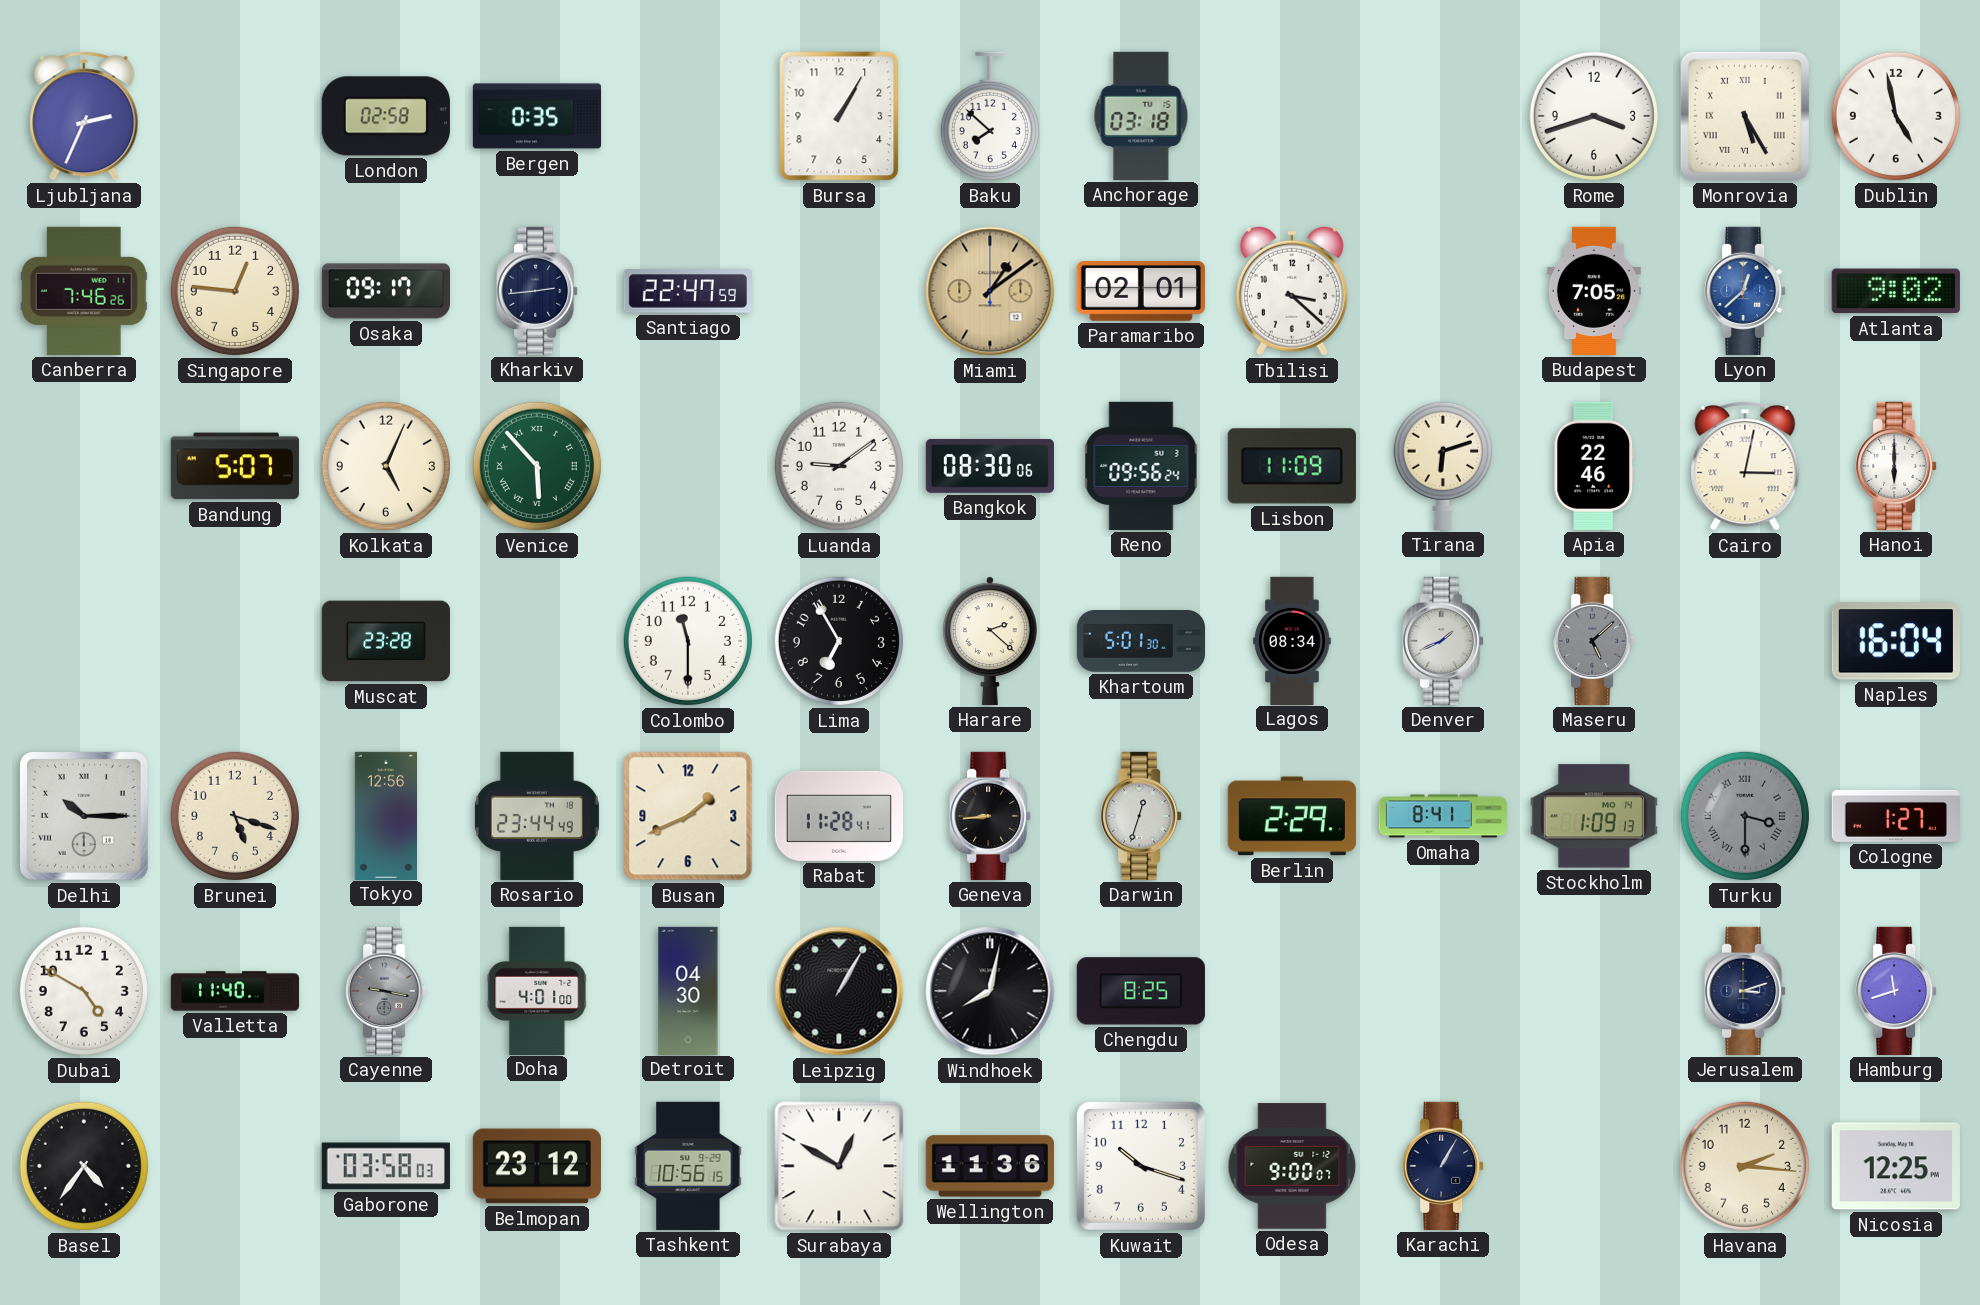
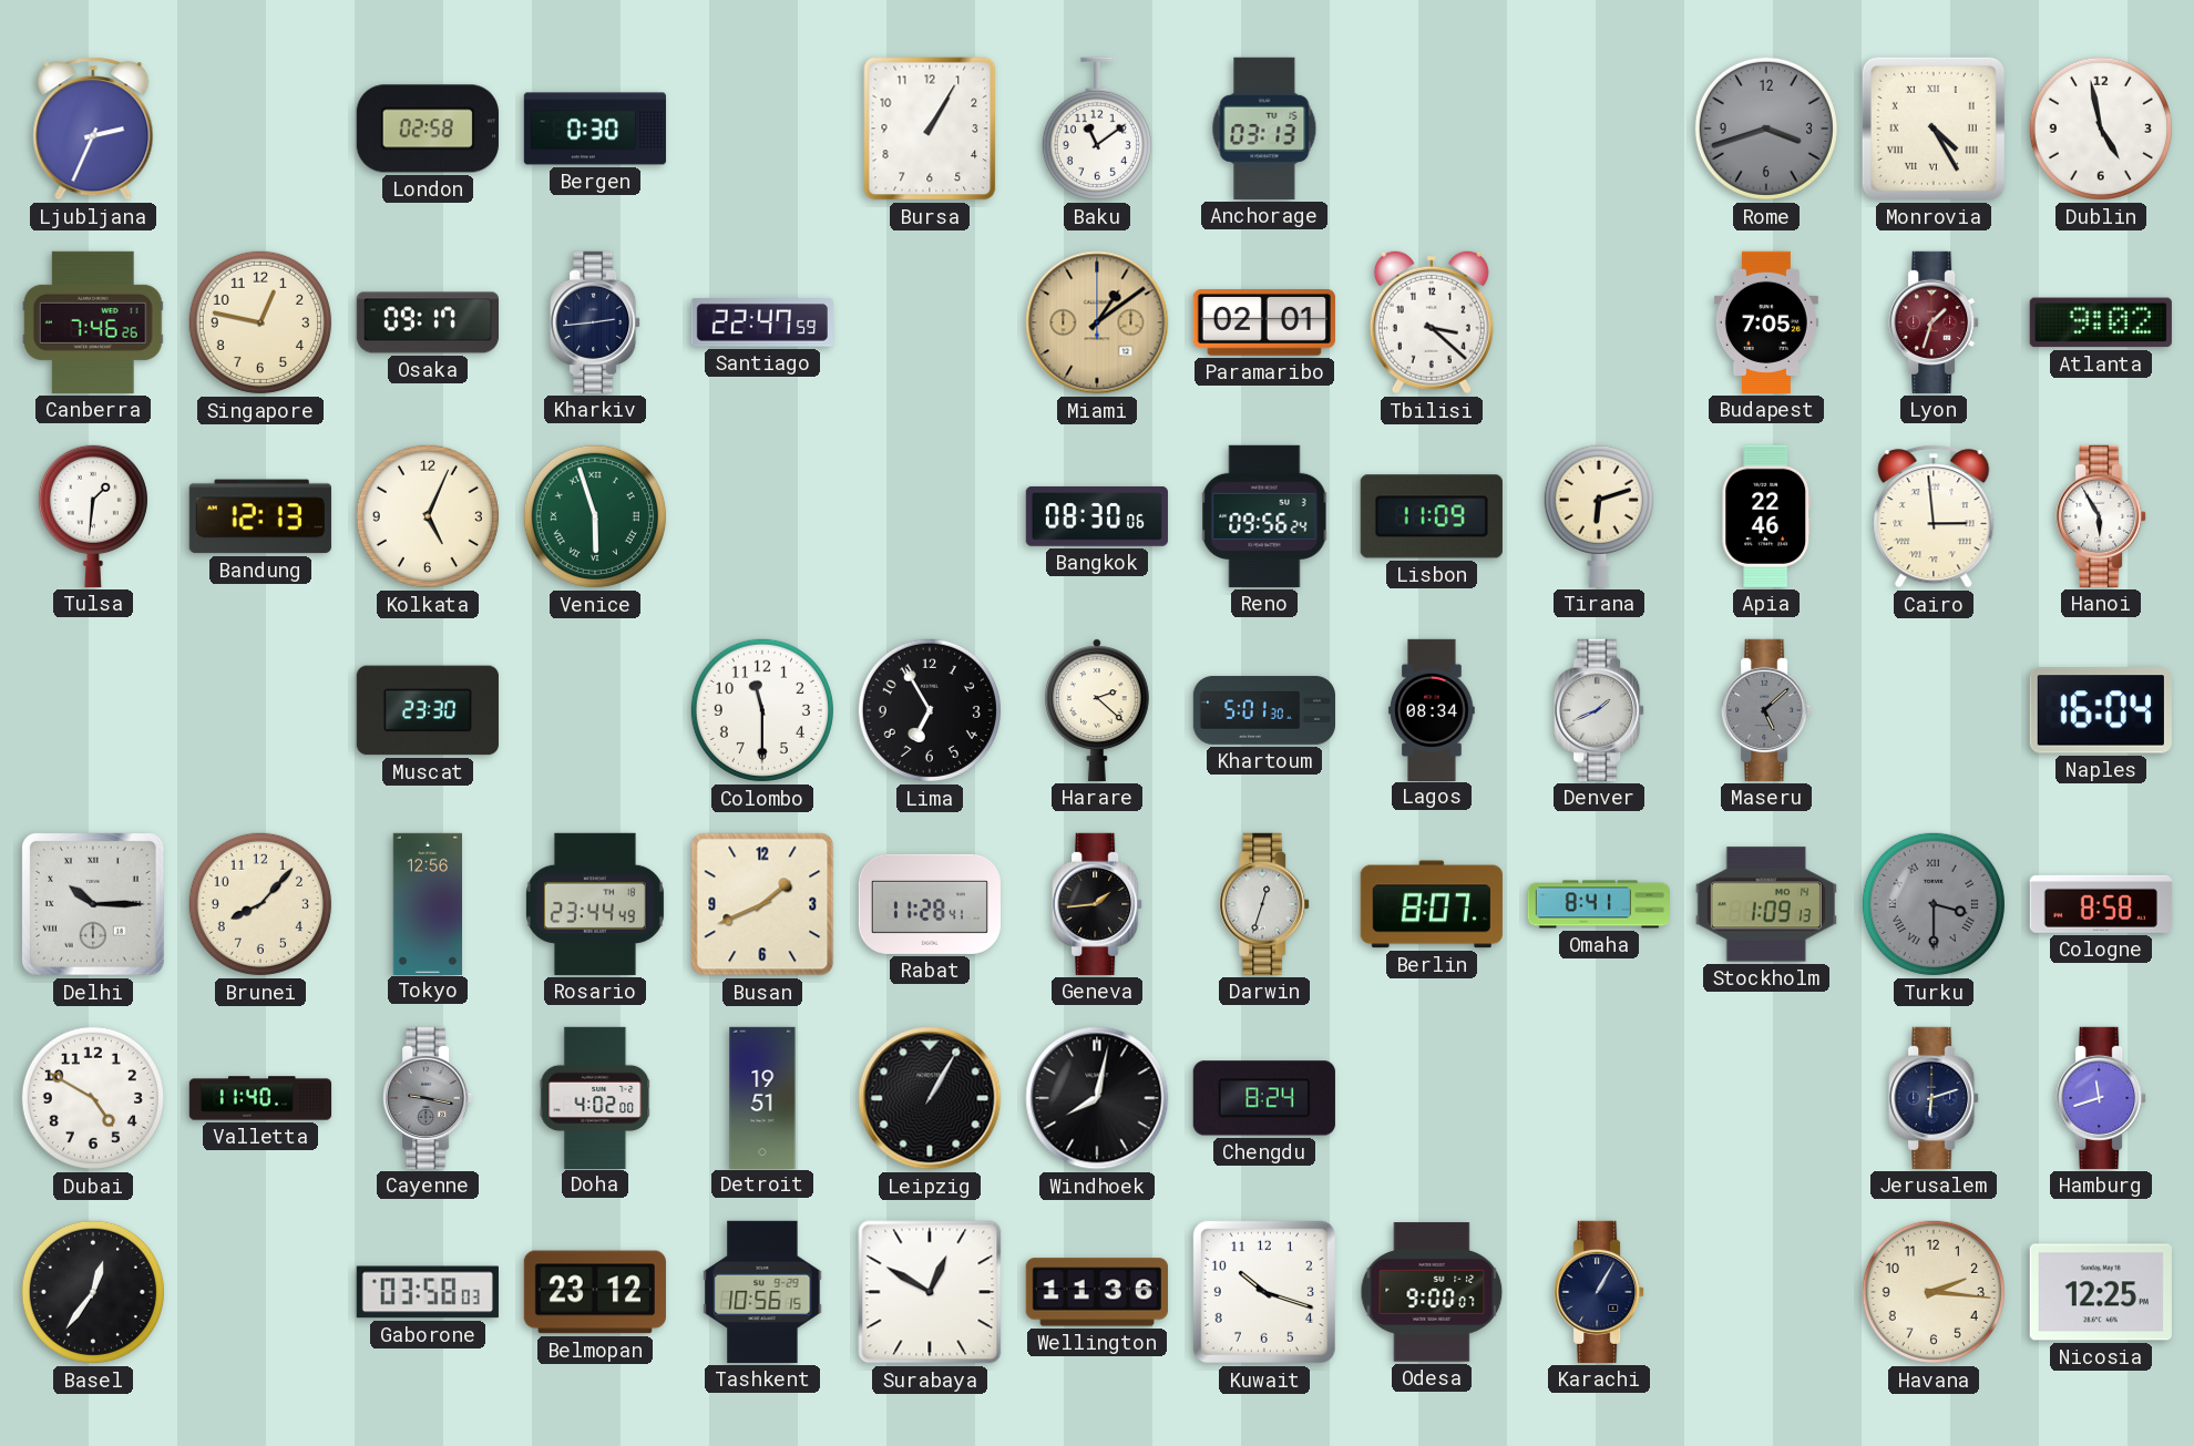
Bergen: 0:35 -> 0:30 (594, 129)
Baku: 7:52 -> 11:09 (1097, 129)
Anchorage: 03:18 -> 03:13 (1264, 129)
Rome dial: white -> grey (1766, 129)
Monrovia: 5:25 -> 4:25 (1934, 129)
Singapore: 12:46 -> 12:47 (260, 322)
Lyon: 12:38 -> 1:33 (1934, 322)
Lyon dial: blue -> burgundy (1934, 322)
Tulsa: none -> 1:31 (93, 515)
Bandung: 5:07 -> 12:13 (260, 516)
Venice: 5:53 -> 5:57 (595, 516)
Luanda: 9:09 -> none (839, 466)
Cairo: 3:02 -> 2:59 (1934, 516)
Hanoi: 6:00 -> 5:55 (2101, 516)
Muscat: 23:28 -> 23:30 (428, 710)
Brunei: 5:18 -> 8:07 (260, 904)
Geneva: 8:44 -> 1:44 (1097, 904)
Berlin: 2:29 -> 8:07 (1432, 904)
Cologne: 1:27 -> 8:58 (2101, 904)
Doha: 4:01 -> 4:02 (595, 1097)
Detroit: 04:30 -> 19:51 (762, 1097)
Chengdu: 8:25 -> 8:24 (1264, 1098)
Jerusalem: 3:12 -> 6:12 (1934, 1098)
Basel: 4:36 -> 12:36 (93, 1292)
